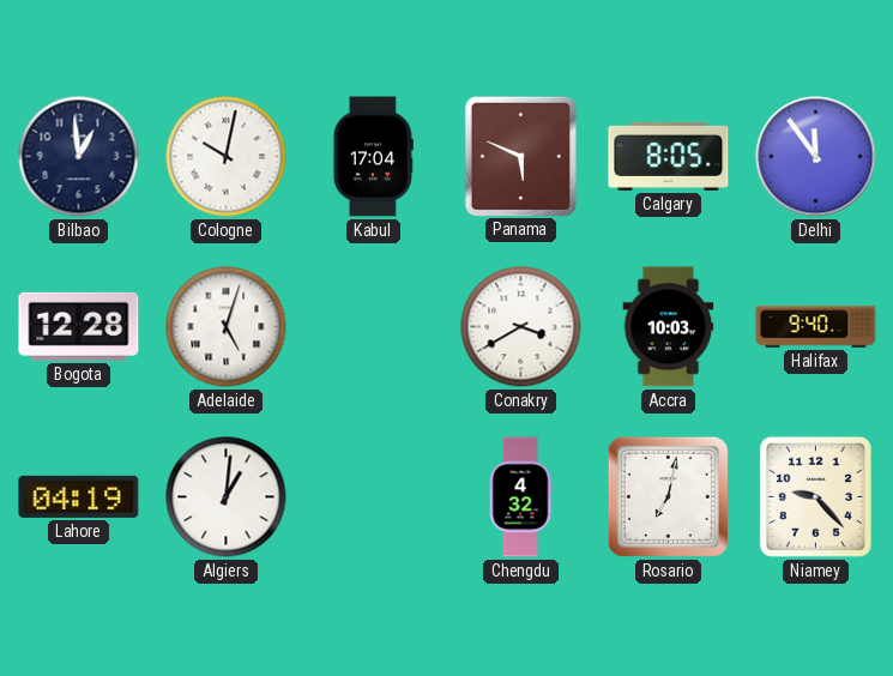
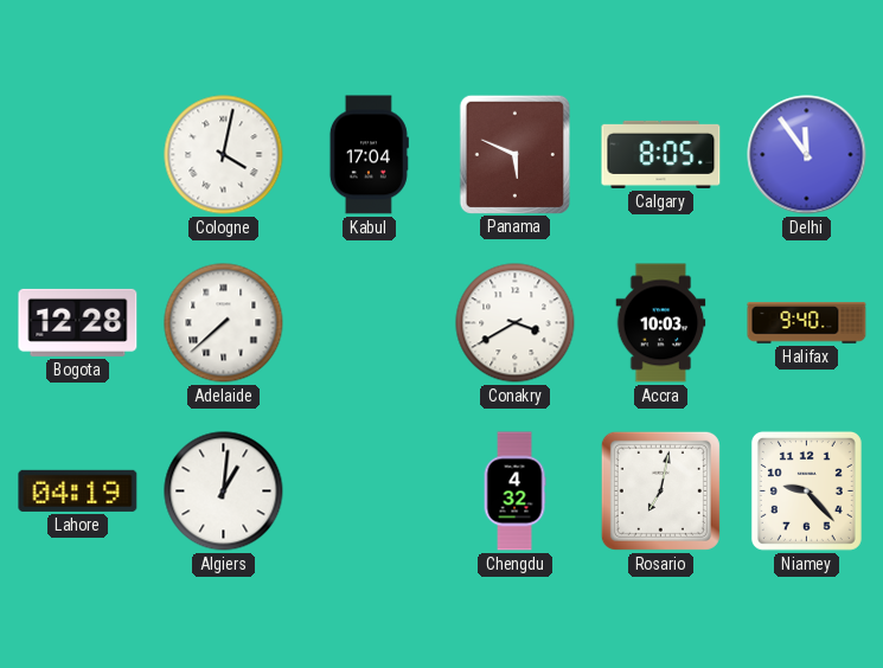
Bilbao: 12:59 -> none (79, 157)
Cologne: 10:02 -> 4:02 (224, 155)
Adelaide: 5:03 -> 7:38 (224, 323)
